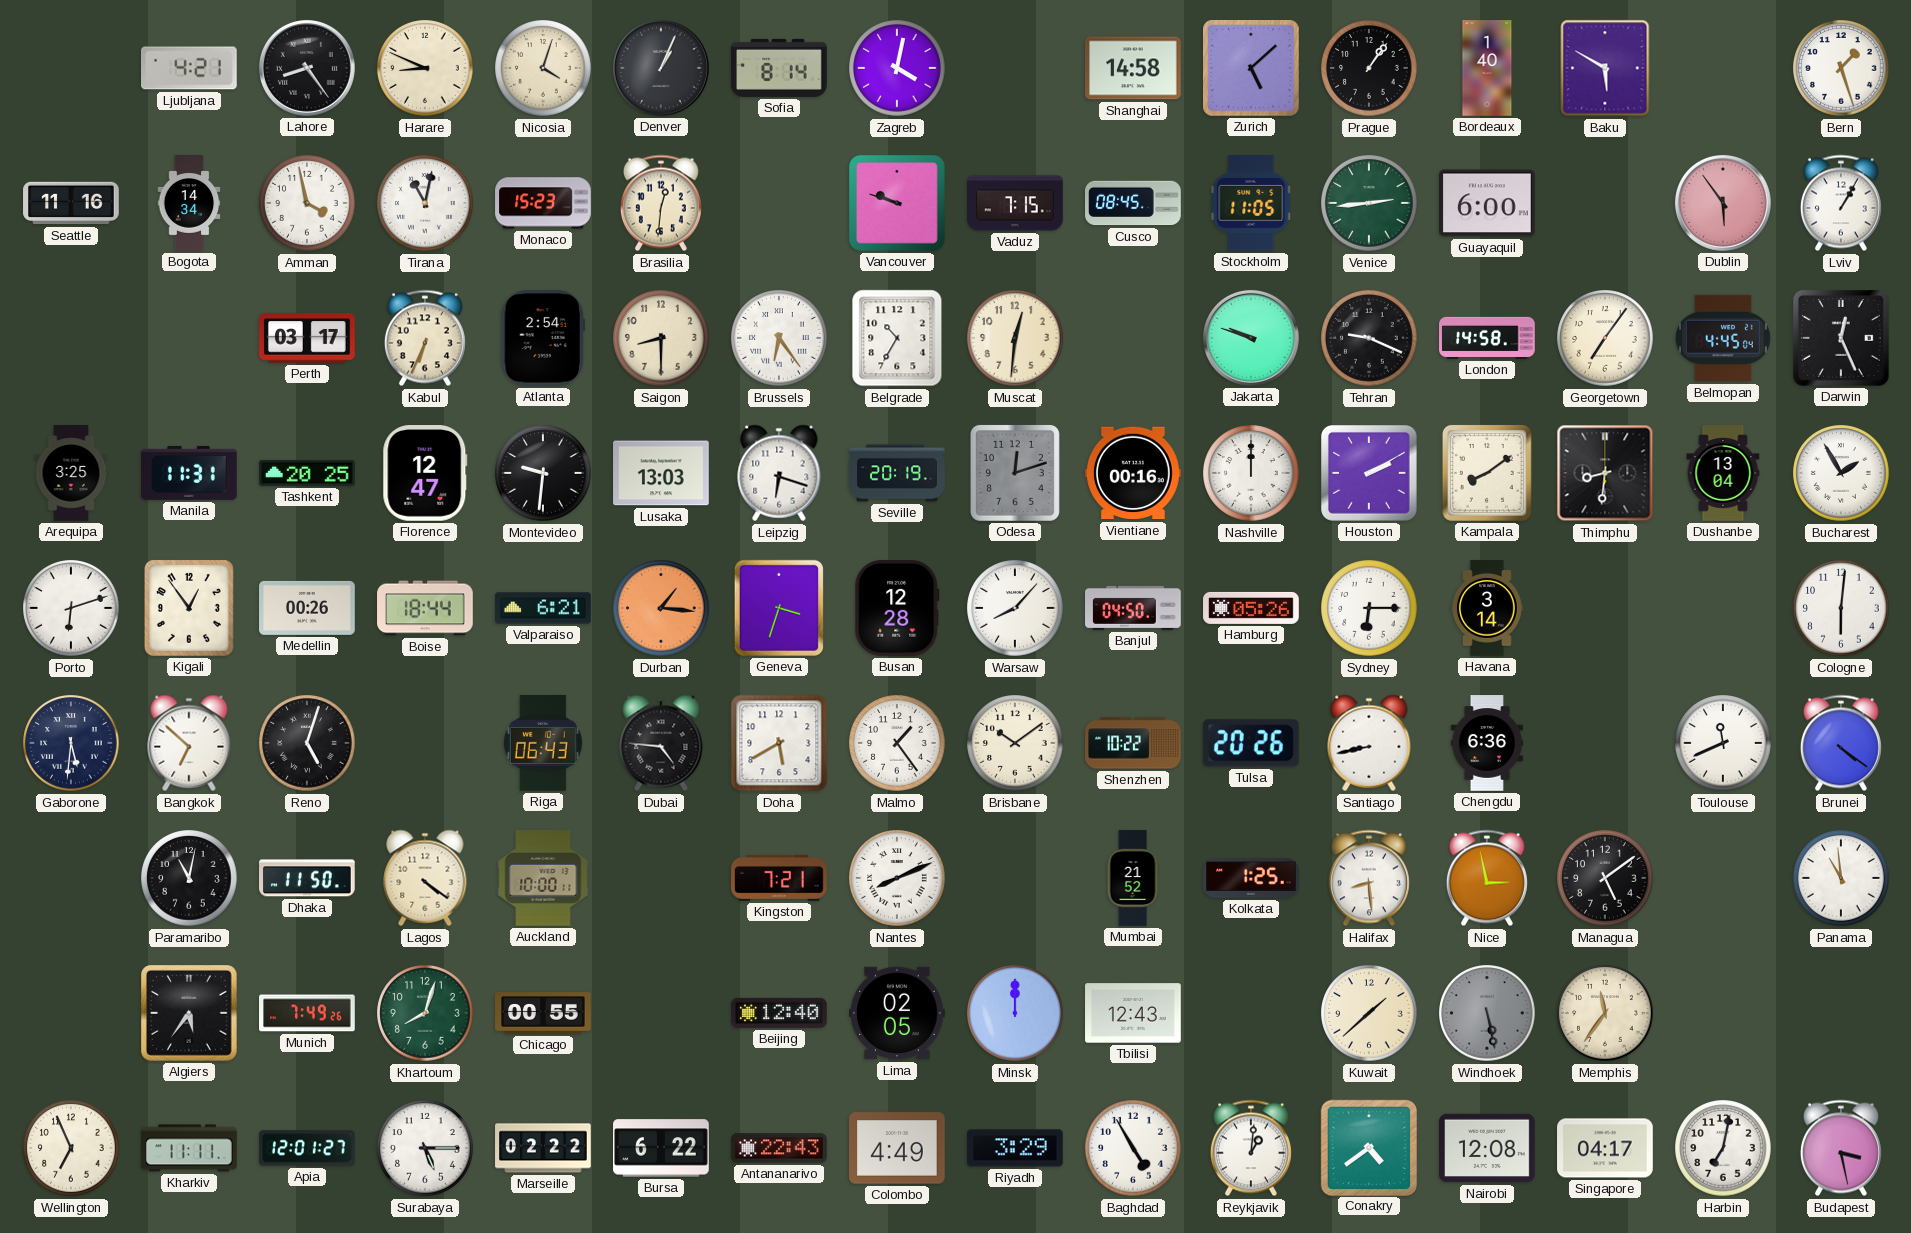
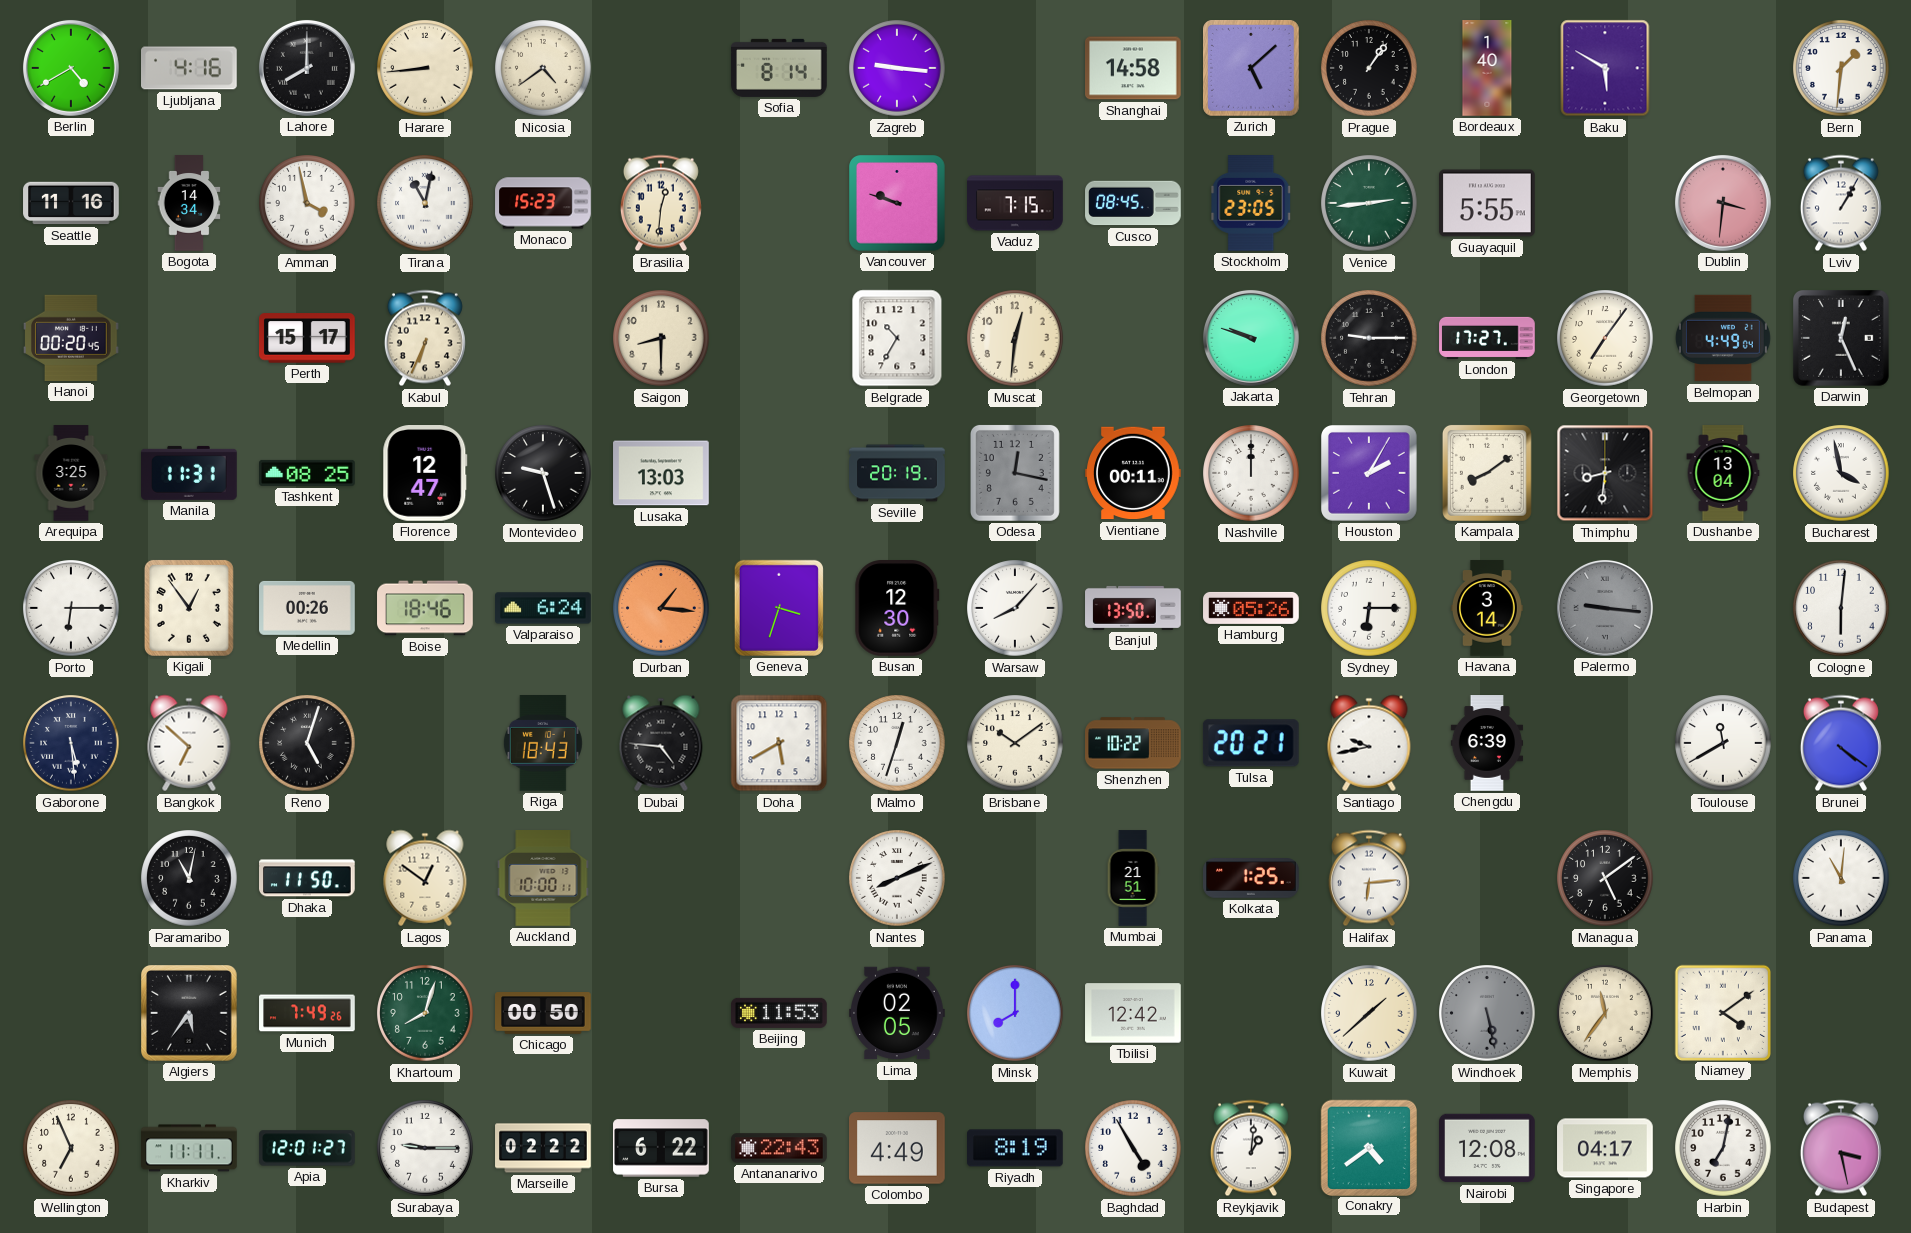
Berlin: none -> 4:40 (71, 68)
Ljubljana: 4:21 -> 4:16 (190, 68)
Lahore: 8:24 -> 8:00 (307, 68)
Harare: 8:49 -> 8:44 (425, 68)
Nicosia: 4:03 -> 4:39 (543, 68)
Denver: 1:04 -> none (661, 68)
Zagreb: 4:02 -> 9:16 (897, 68)
Bern: 1:27 -> 1:31 (1841, 68)
Stockholm: 11:05 -> 23:05 (1251, 204)
Guayaquil: 6:00 -> 5:55 (1488, 203)
Dublin: 5:54 -> 3:31 (1723, 203)
Hanoi: none -> 00:20 (72, 338)
Perth: 03:17 -> 15:17 (308, 338)
Atlanta: 2:54 -> none (543, 339)
Brussels: 6:24 -> none (779, 338)
Tehran: 9:19 -> 9:15 (1369, 338)
London: 14:58 -> 17:27 (1487, 338)
Belmopan: 4:45 -> 4:49 (1723, 338)
Tashkent: 20:25 -> 08:25 (307, 473)
Montevideo: 9:31 -> 9:27 (543, 473)
Leipzig: 6:18 -> none (779, 473)
Odesa: 12:12 -> 12:17 (1015, 473)
Vientiane: 00:16 -> 00:11 (1133, 473)
Houston: 2:10 -> 2:05 (1370, 474)
Bucharest: 1:55 -> 3:58 (1841, 473)
Porto: 6:12 -> 6:15 (71, 608)
Boise: 18:44 -> 18:46 (425, 608)
Valparaiso: 6:21 -> 6:24 (543, 608)
Busan: 12:28 -> 12:30 (897, 609)
Banjul: 04:50 -> 13:50 (1133, 608)
Palermo: none -> 9:16 (1605, 608)
Gaborone: 5:31 -> 5:29 (71, 743)
Riga: 06:43 -> 18:43 (543, 744)
Malmo: 1:24 -> 12:33 (897, 743)
Tulsa: 20:26 -> 20:21 (1251, 743)
Santiago: 8:43 -> 9:43 (1369, 743)
Chengdu: 6:36 -> 6:39 (1487, 743)
Toulouse: 11:41 -> 11:40 (1723, 743)
Lagos: 4:21 -> 12:51 (425, 878)
Kingston: 7:21 -> none (779, 878)
Mumbai: 21:52 -> 21:51 (1133, 878)
Halifax: 8:29 -> 6:14 (1369, 878)
Nice: 2:58 -> none (1487, 878)
Panama: 10:59 -> 11:01 (1841, 878)
Chicago: 00:55 -> 00:50 (543, 1013)
Beijing: 12:40 -> 11:53 (779, 1013)
Minsk: 12:00 -> 8:00 (1015, 1013)
Tbilisi: 12:43 -> 12:42 (1133, 1013)
Niamey: none -> 4:09 (1722, 1012)
Surabaya: 5:15 -> 9:15 (425, 1148)
Riyadh: 3:29 -> 8:19 (1016, 1148)
